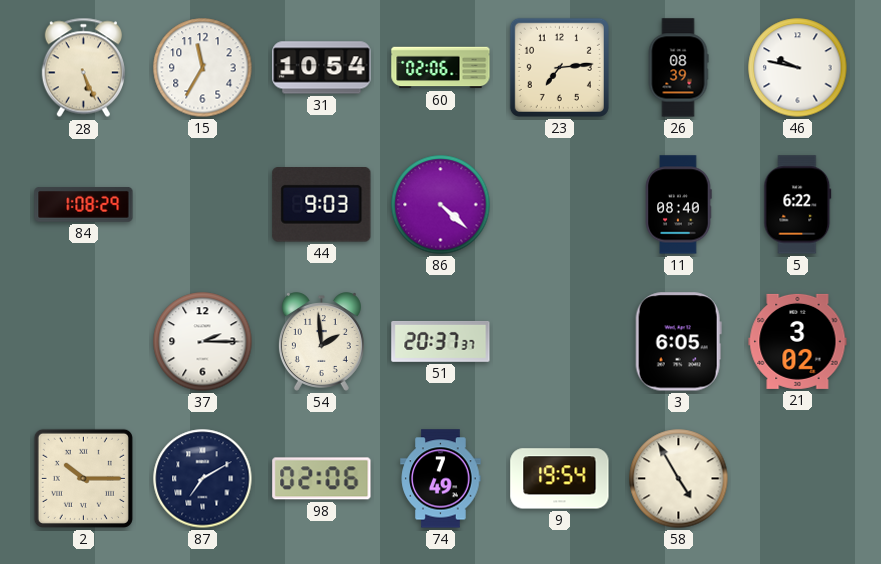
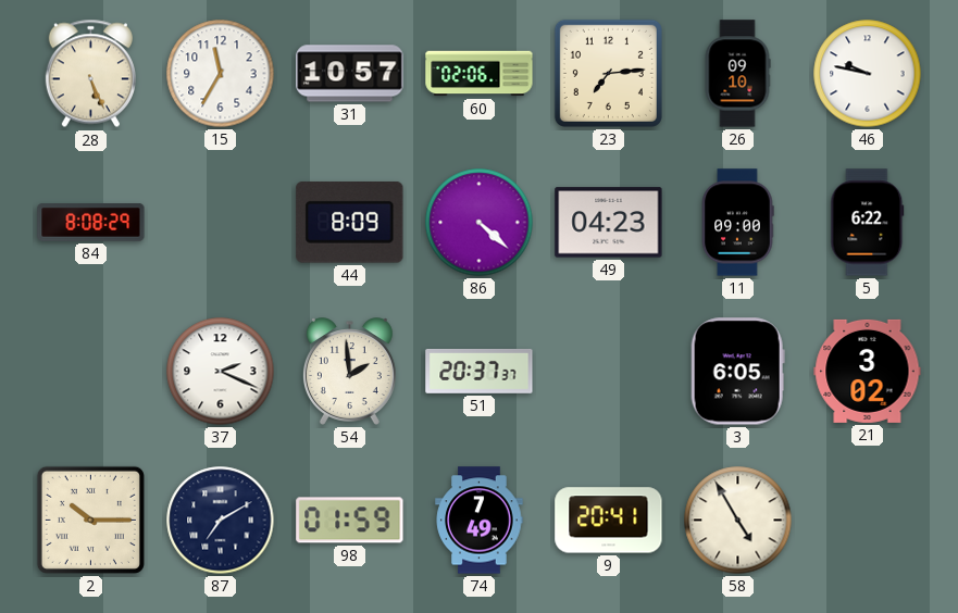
31: 10:54 -> 10:57 (350, 74)
26: 08:39 -> 09:10 (737, 74)
84: 1:08 -> 8:08 (91, 223)
44: 9:03 -> 8:09 (350, 223)
49: none -> 04:23 (609, 223)
11: 08:40 -> 09:00 (737, 223)
37: 2:15 -> 2:19 (221, 372)
98: 02:06 -> 01:59 (350, 521)
9: 19:54 -> 20:41 (609, 521)
